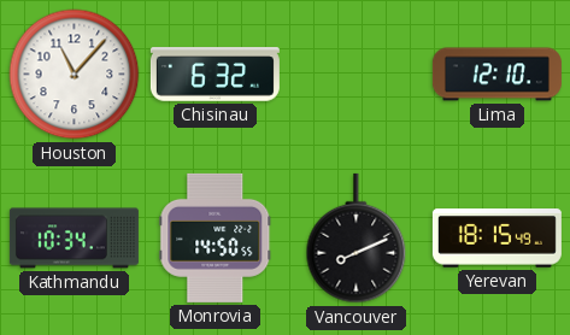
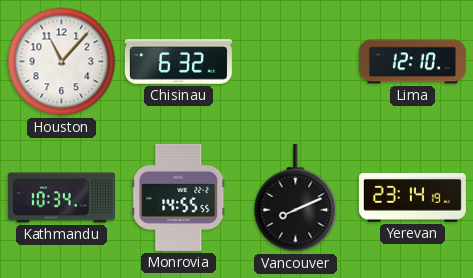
Monrovia: 14:50 -> 14:55 (179, 197)
Yerevan: 18:15 -> 23:14 (412, 198)
